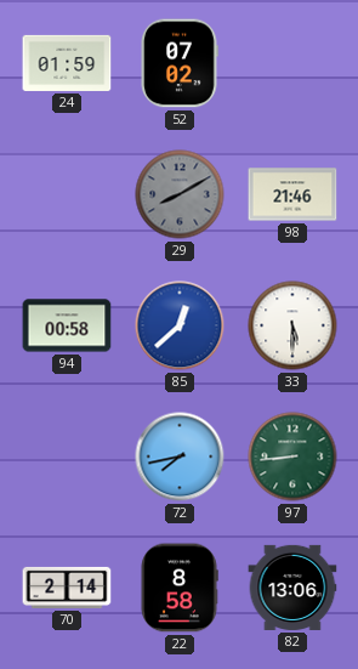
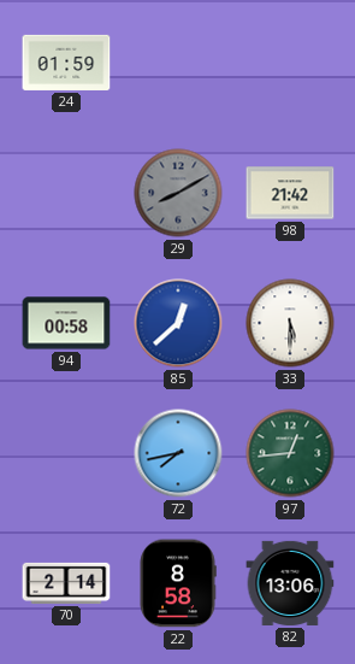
52: 07:02 -> none (180, 63)
98: 21:46 -> 21:42 (290, 193)
97: 8:44 -> 12:44 (290, 453)
